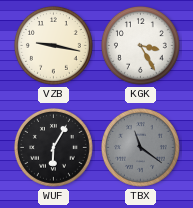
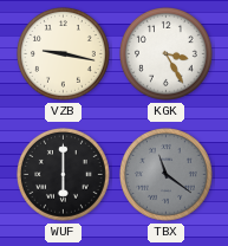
WUF: 6:05 -> 6:00 (63, 174)
